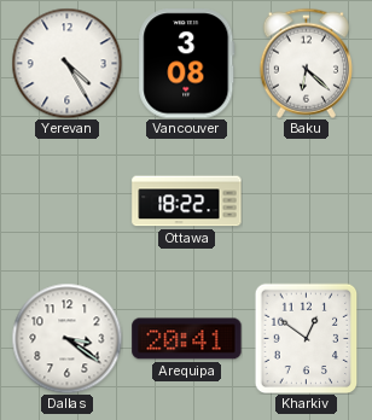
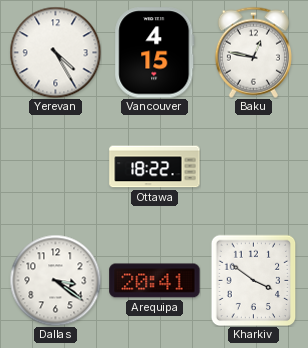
Vancouver: 3:08 -> 4:15 (155, 53)
Baku: 6:22 -> 12:47 (253, 52)
Kharkiv: 12:51 -> 3:51 (254, 280)
